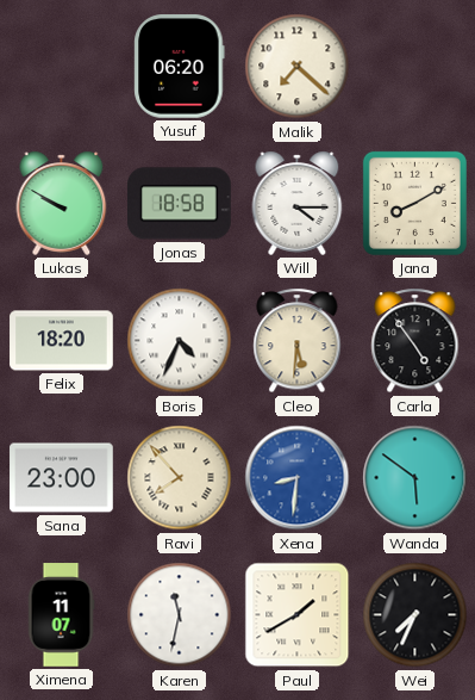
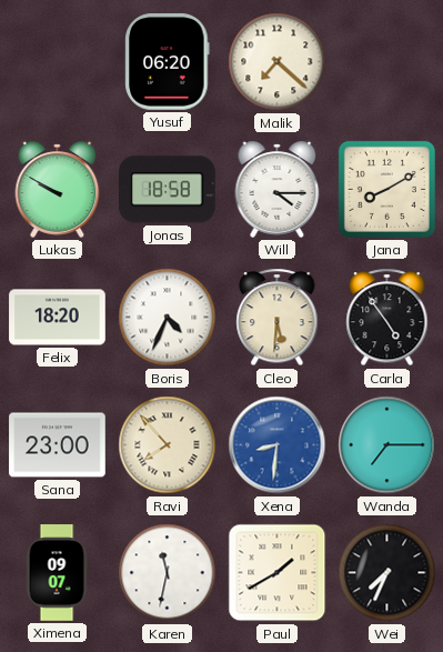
Wanda: 5:51 -> 7:15 (387, 445)
Ximena: 11:07 -> 09:07 (57, 573)
